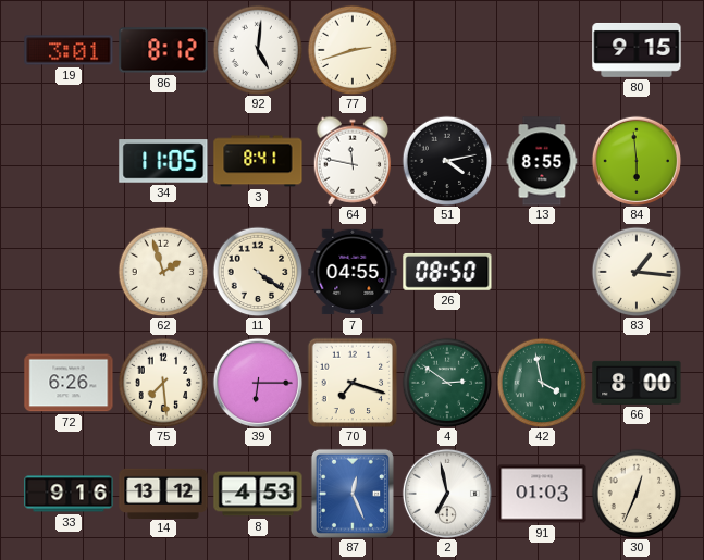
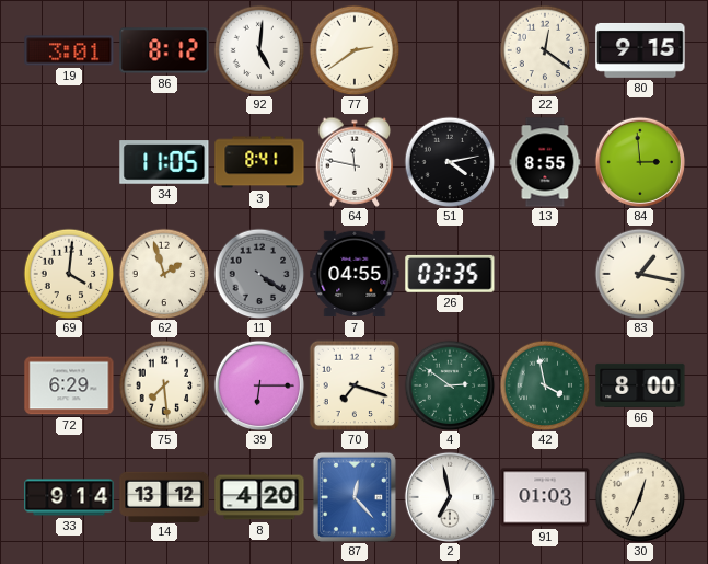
77: 2:42 -> 2:39 (355, 50)
22: none -> 12:21 (545, 50)
84: 5:59 -> 2:59 (639, 161)
69: none -> 4:01 (69, 274)
11 dial: cream -> grey (259, 274)
26: 08:50 -> 03:35 (450, 274)
83: 1:16 -> 1:17 (640, 274)
72: 6:26 -> 6:29 (69, 385)
33: 9:16 -> 9:14 (69, 497)
8: 4:53 -> 4:20 (259, 497)
87: 12:26 -> 12:23 (355, 497)
